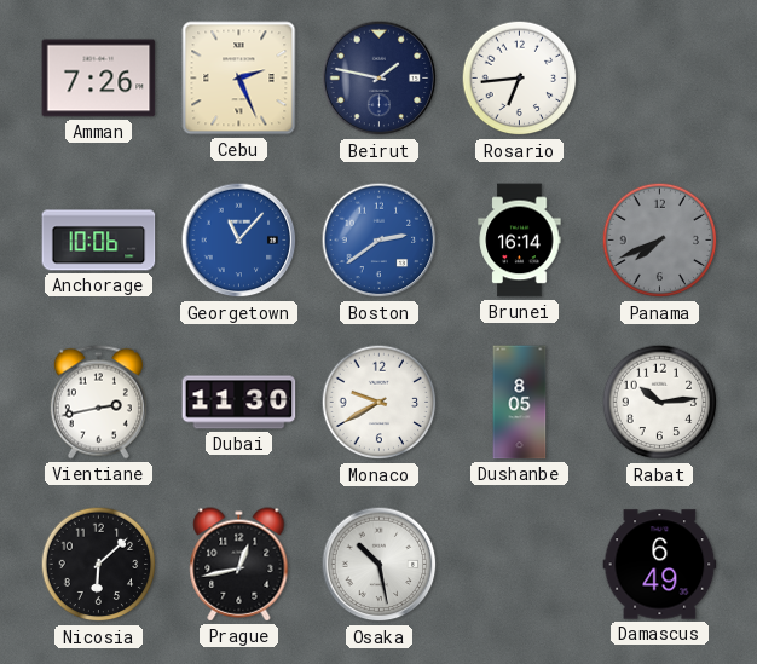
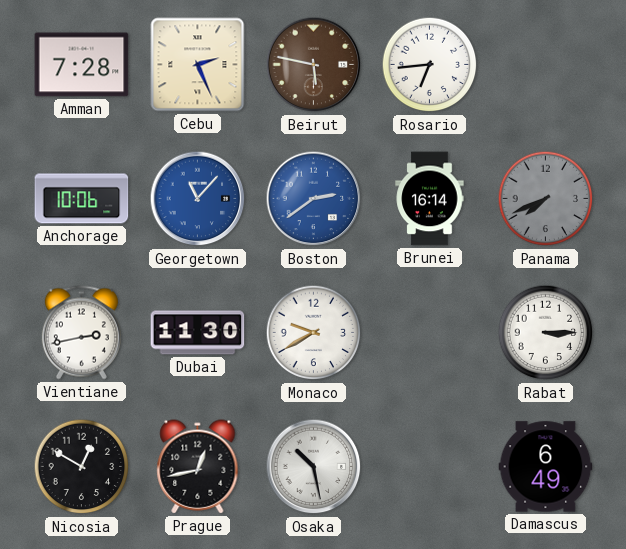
Amman: 7:26 -> 7:28 (82, 65)
Beirut: 1:47 -> 5:47 (314, 65)
Beirut dial: navy -> brown (314, 65)
Dushanbe: 8:05 -> none (520, 403)
Rabat: 10:14 -> 3:15 (546, 333)
Nicosia: 6:08 -> 12:50 (82, 467)
